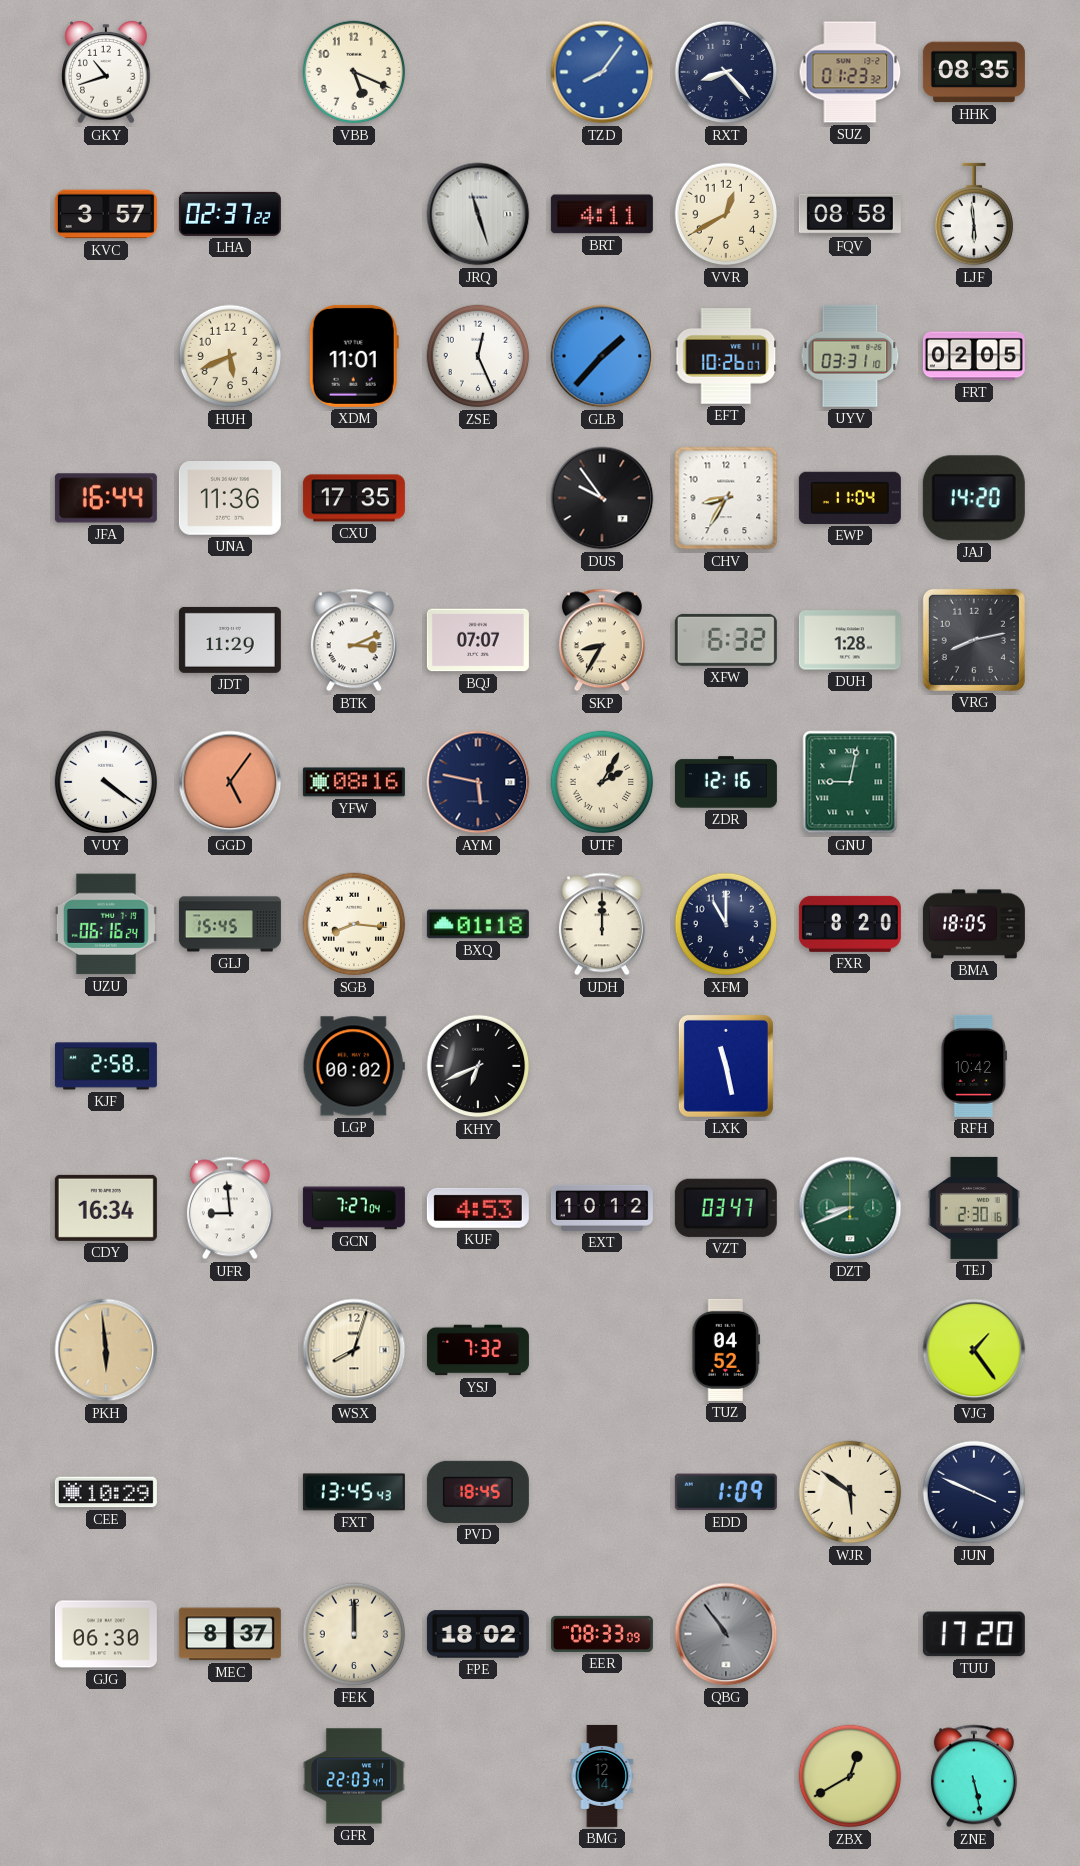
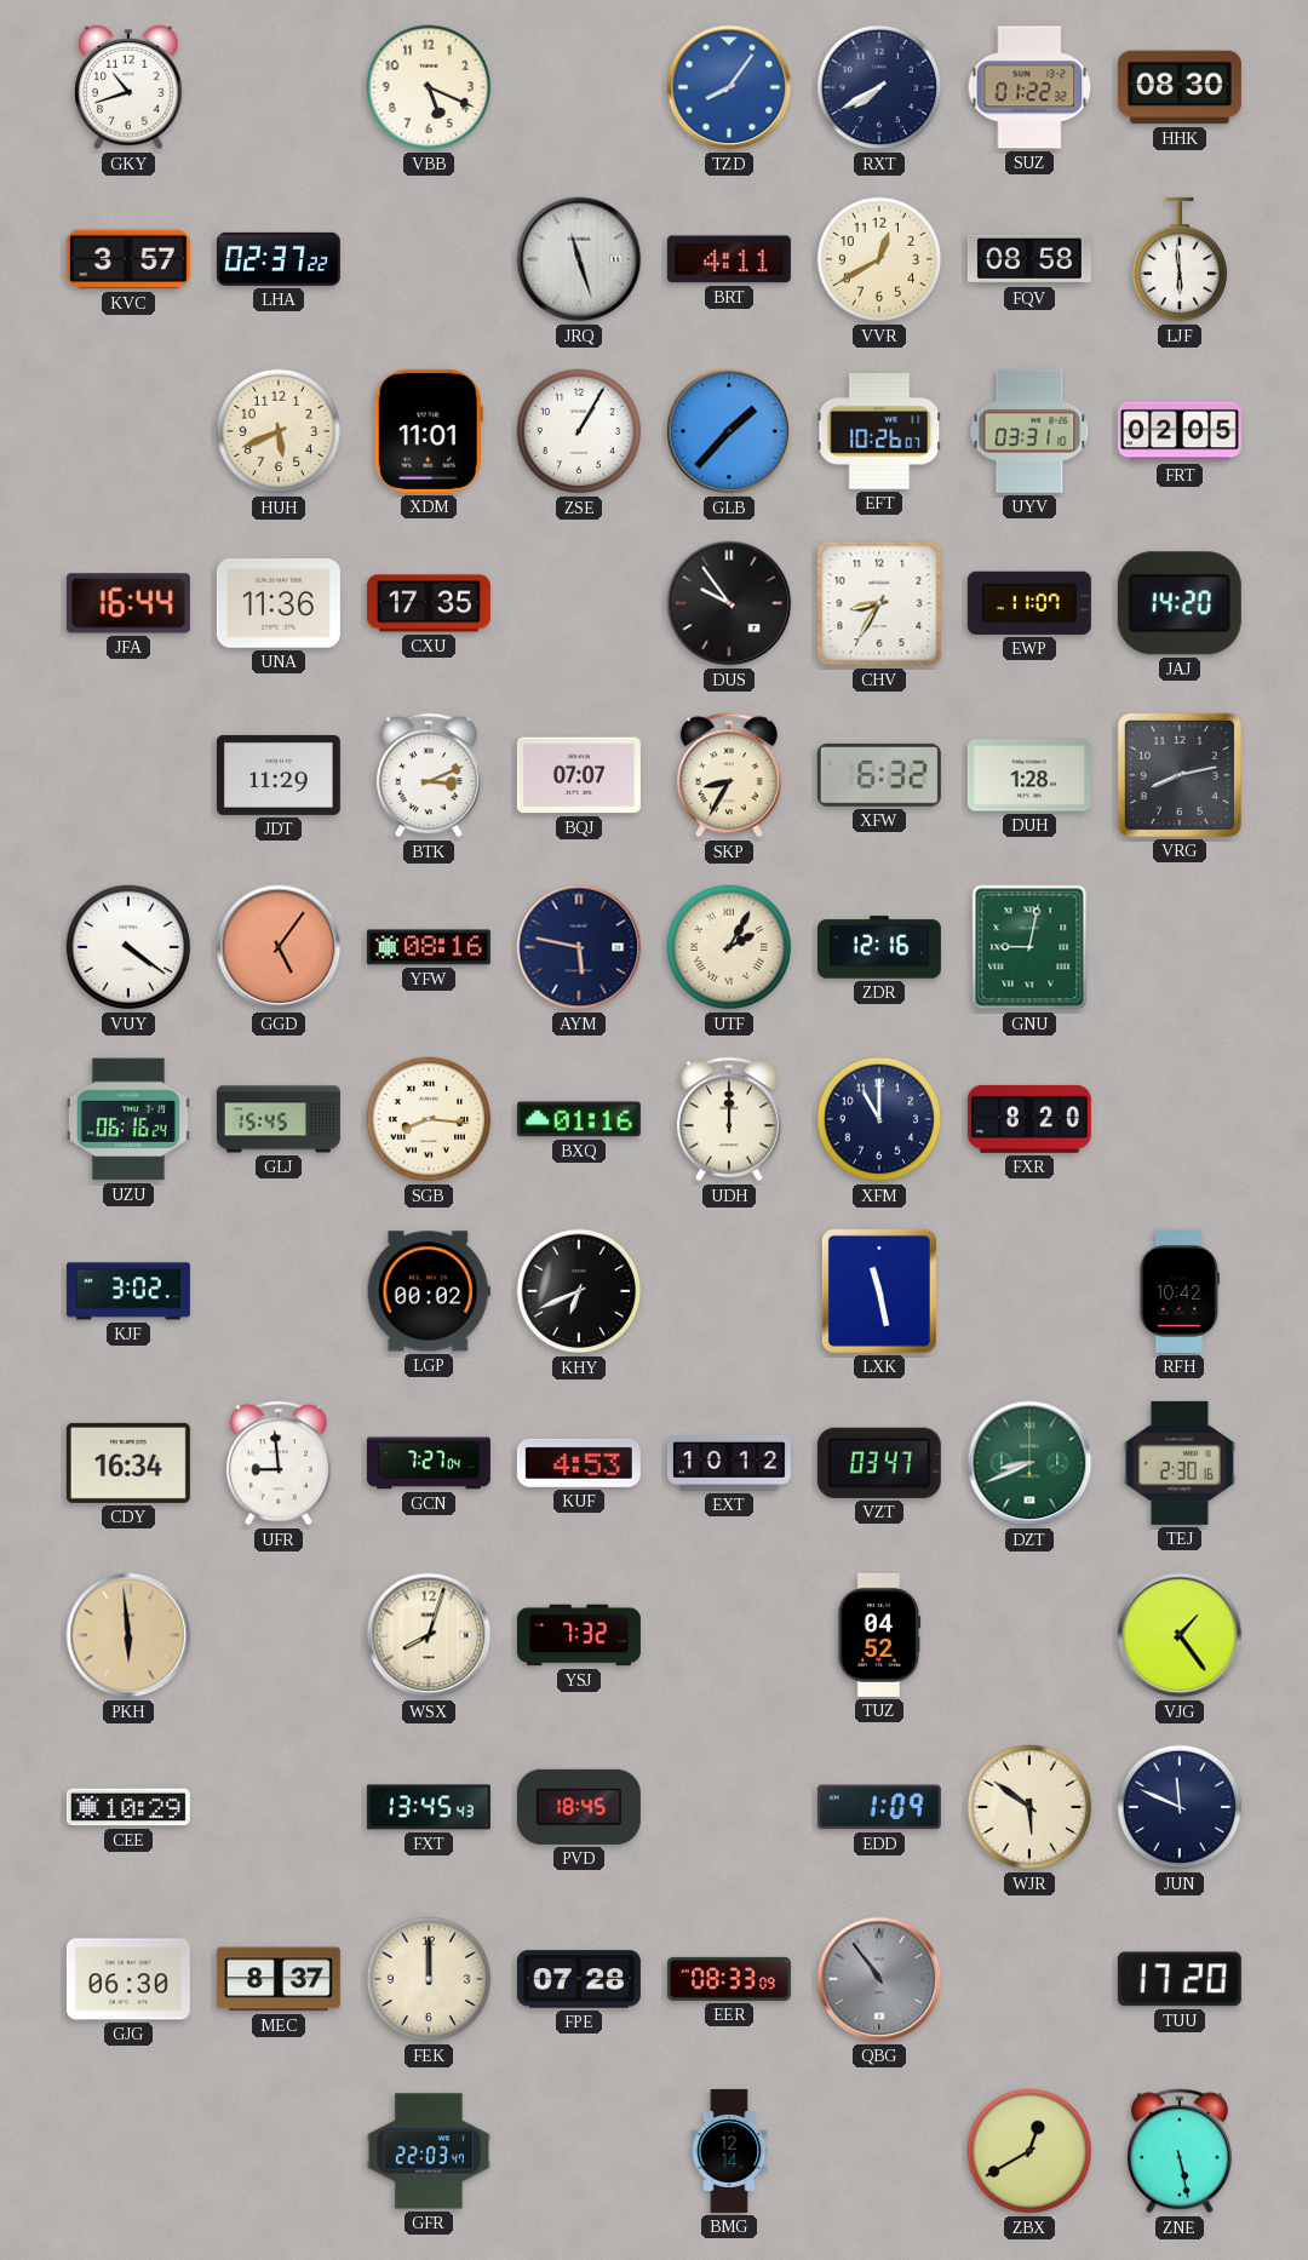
RXT: 8:23 -> 7:40 (879, 87)
SUZ: 01:23 -> 01:22 (1029, 87)
HHK: 08:35 -> 08:30 (1180, 87)
ZSE: 12:26 -> 1:05 (579, 431)
EWP: 11:04 -> 11:07 (1029, 603)
BXQ: 01:18 -> 01:16 (579, 1119)
BMA: 18:05 -> none (974, 924)
KJF: 2:58 -> 3:02 (128, 1291)
JUN: 3:49 -> 11:49 (1180, 1807)
FPE: 18:02 -> 07:28 (579, 1979)
